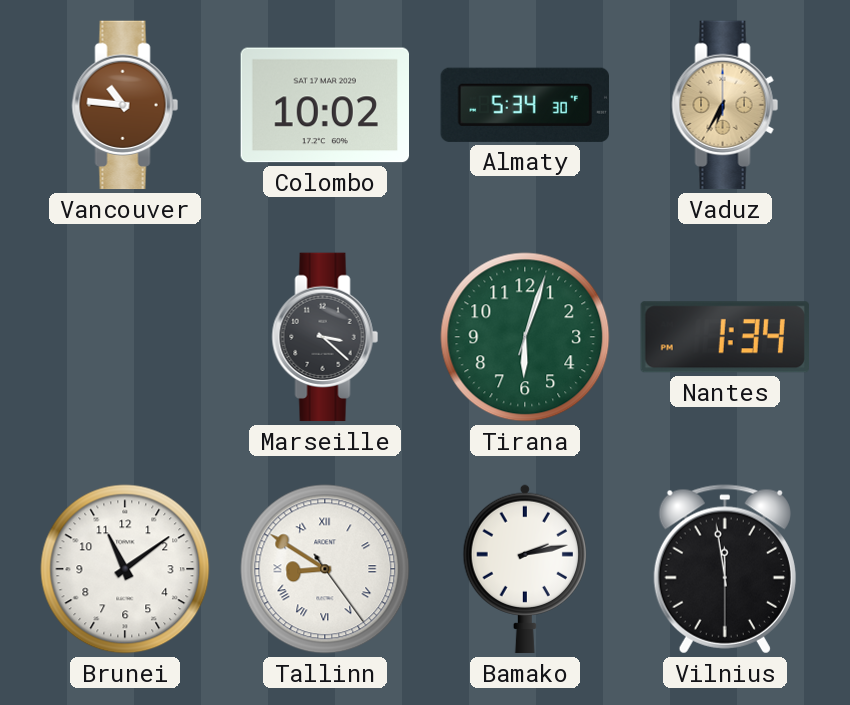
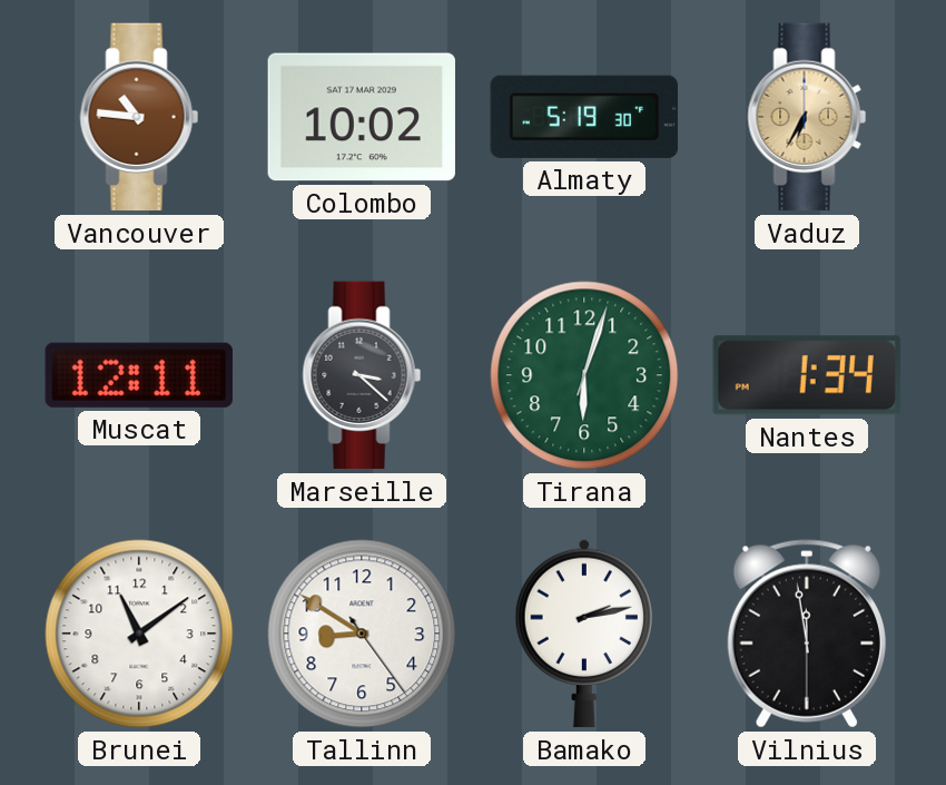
Almaty: 5:34 -> 5:19 (584, 117)
Muscat: none -> 12:11 (139, 375)
Tallinn numerals: Roman -> Arabic (362, 634)
